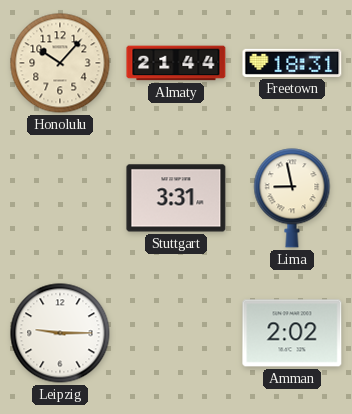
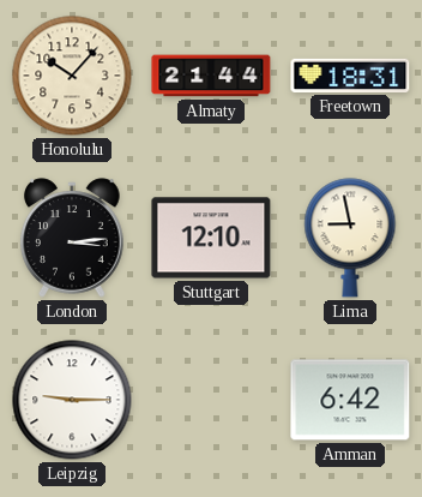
London: none -> 3:14 (72, 238)
Stuttgart: 3:31 -> 12:10 (211, 238)
Amman: 2:02 -> 6:42 (350, 400)
